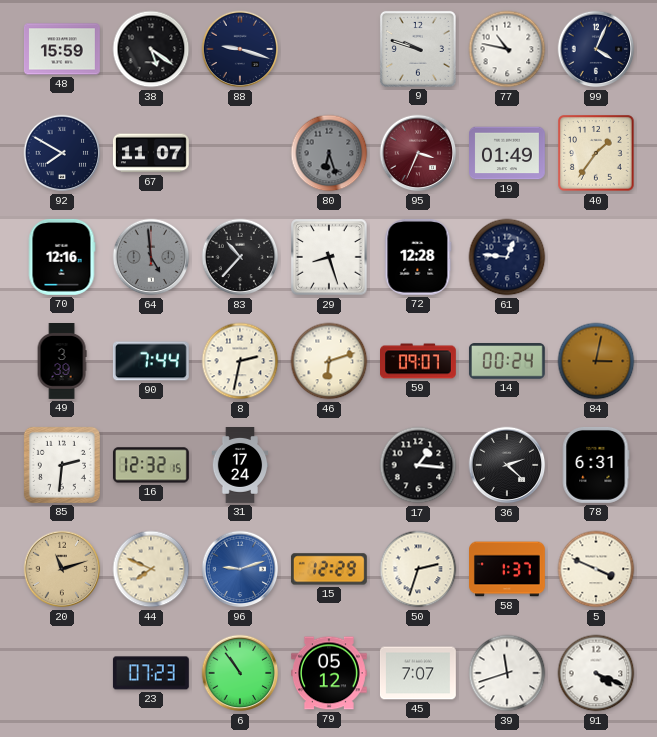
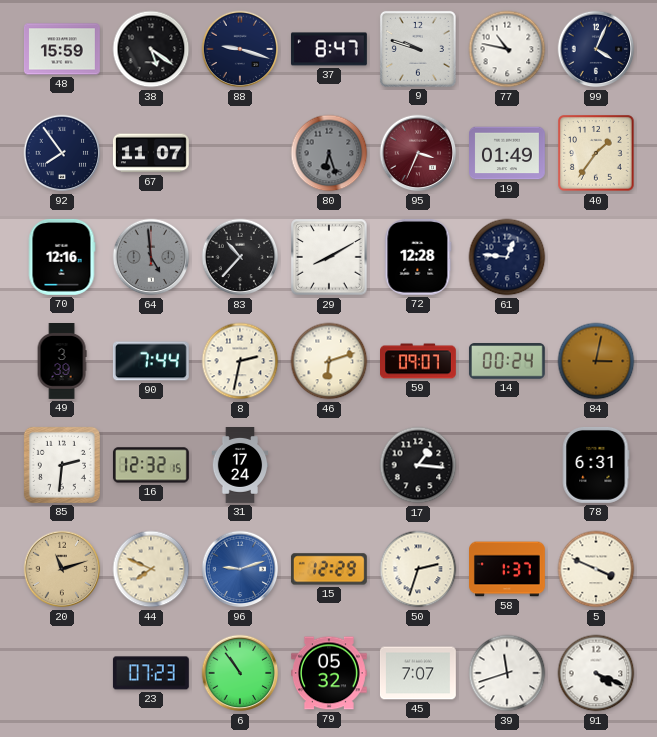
37: none -> 8:47 (329, 49)
92: 7:50 -> 7:54 (62, 153)
29: 8:27 -> 8:10 (329, 257)
36: 2:22 -> none (507, 465)
79: 05:12 -> 05:32 (329, 673)
